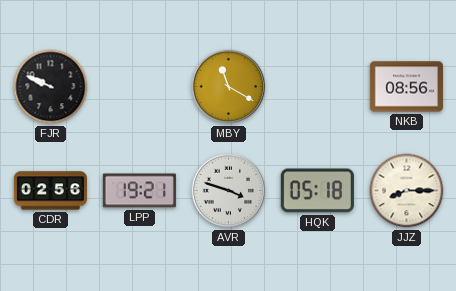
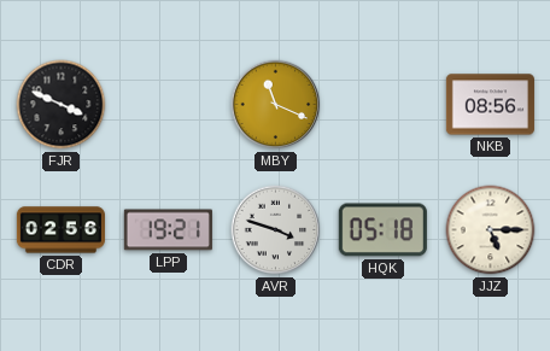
FJR: 9:49 -> 3:49 (62, 105)
MBY: 11:20 -> 11:19 (276, 105)
JJZ: 8:15 -> 5:15 (491, 230)
